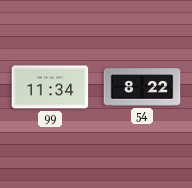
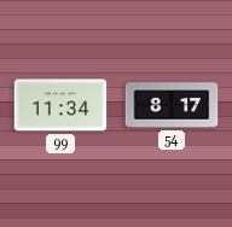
54: 8:22 -> 8:17 (172, 105)
